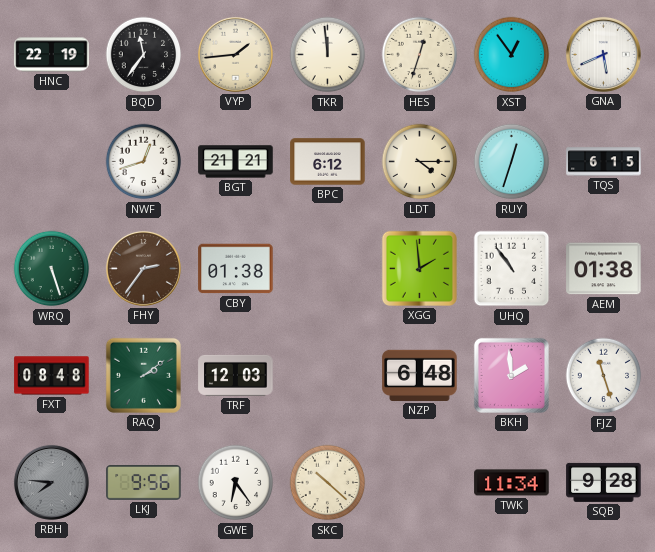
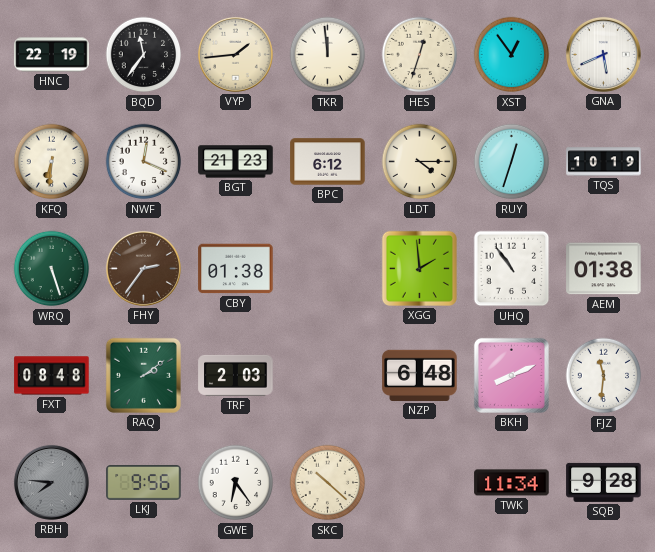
KFQ: none -> 6:31 (52, 162)
NWF: 12:42 -> 12:19 (144, 162)
BGT: 21:21 -> 21:23 (236, 162)
TQS: 6:15 -> 10:19 (604, 162)
TRF: 12:03 -> 2:03 (236, 375)
BKH: 1:59 -> 8:11 (511, 375)
FJZ: 11:27 -> 11:31 (604, 376)
